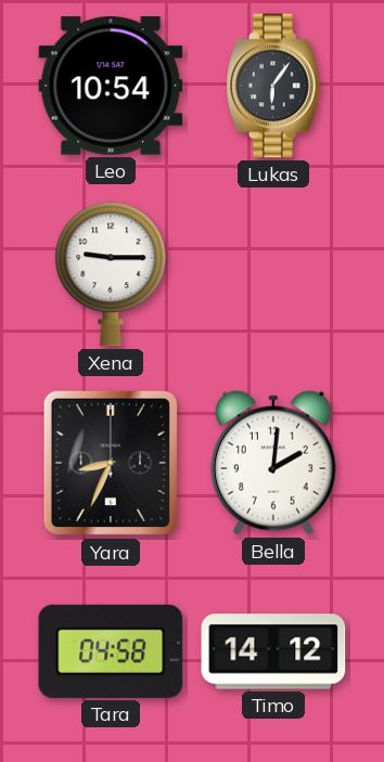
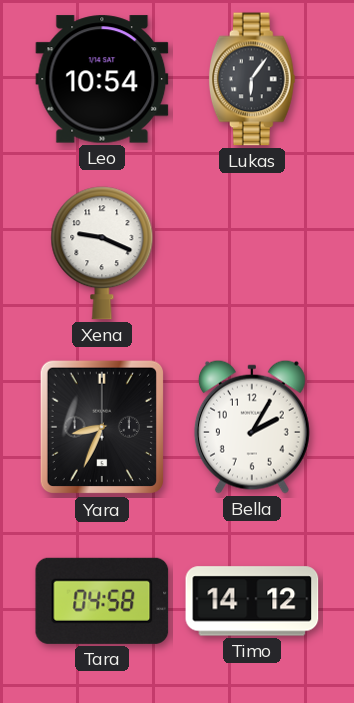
Xena: 9:15 -> 9:19 (102, 253)
Bella: 2:01 -> 2:05 (252, 427)
